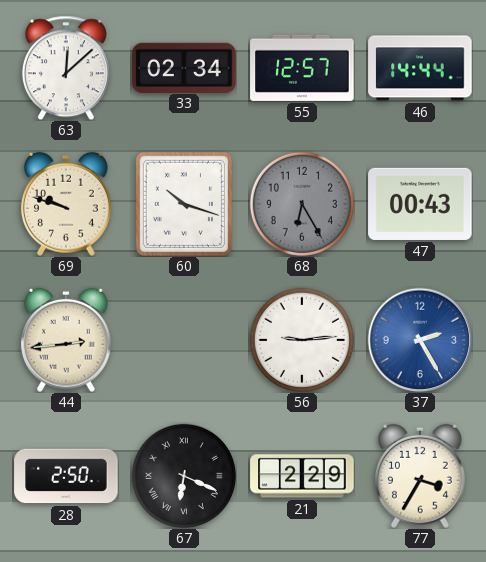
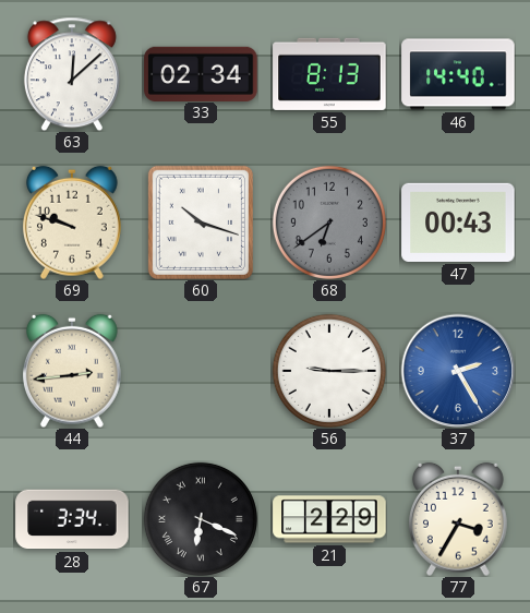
55: 12:57 -> 8:13 (329, 74)
46: 14:44 -> 14:40 (458, 74)
68: 6:25 -> 6:39 (329, 223)
56: 9:14 -> 9:15 (329, 371)
28: 2:50 -> 3:34 (72, 519)
